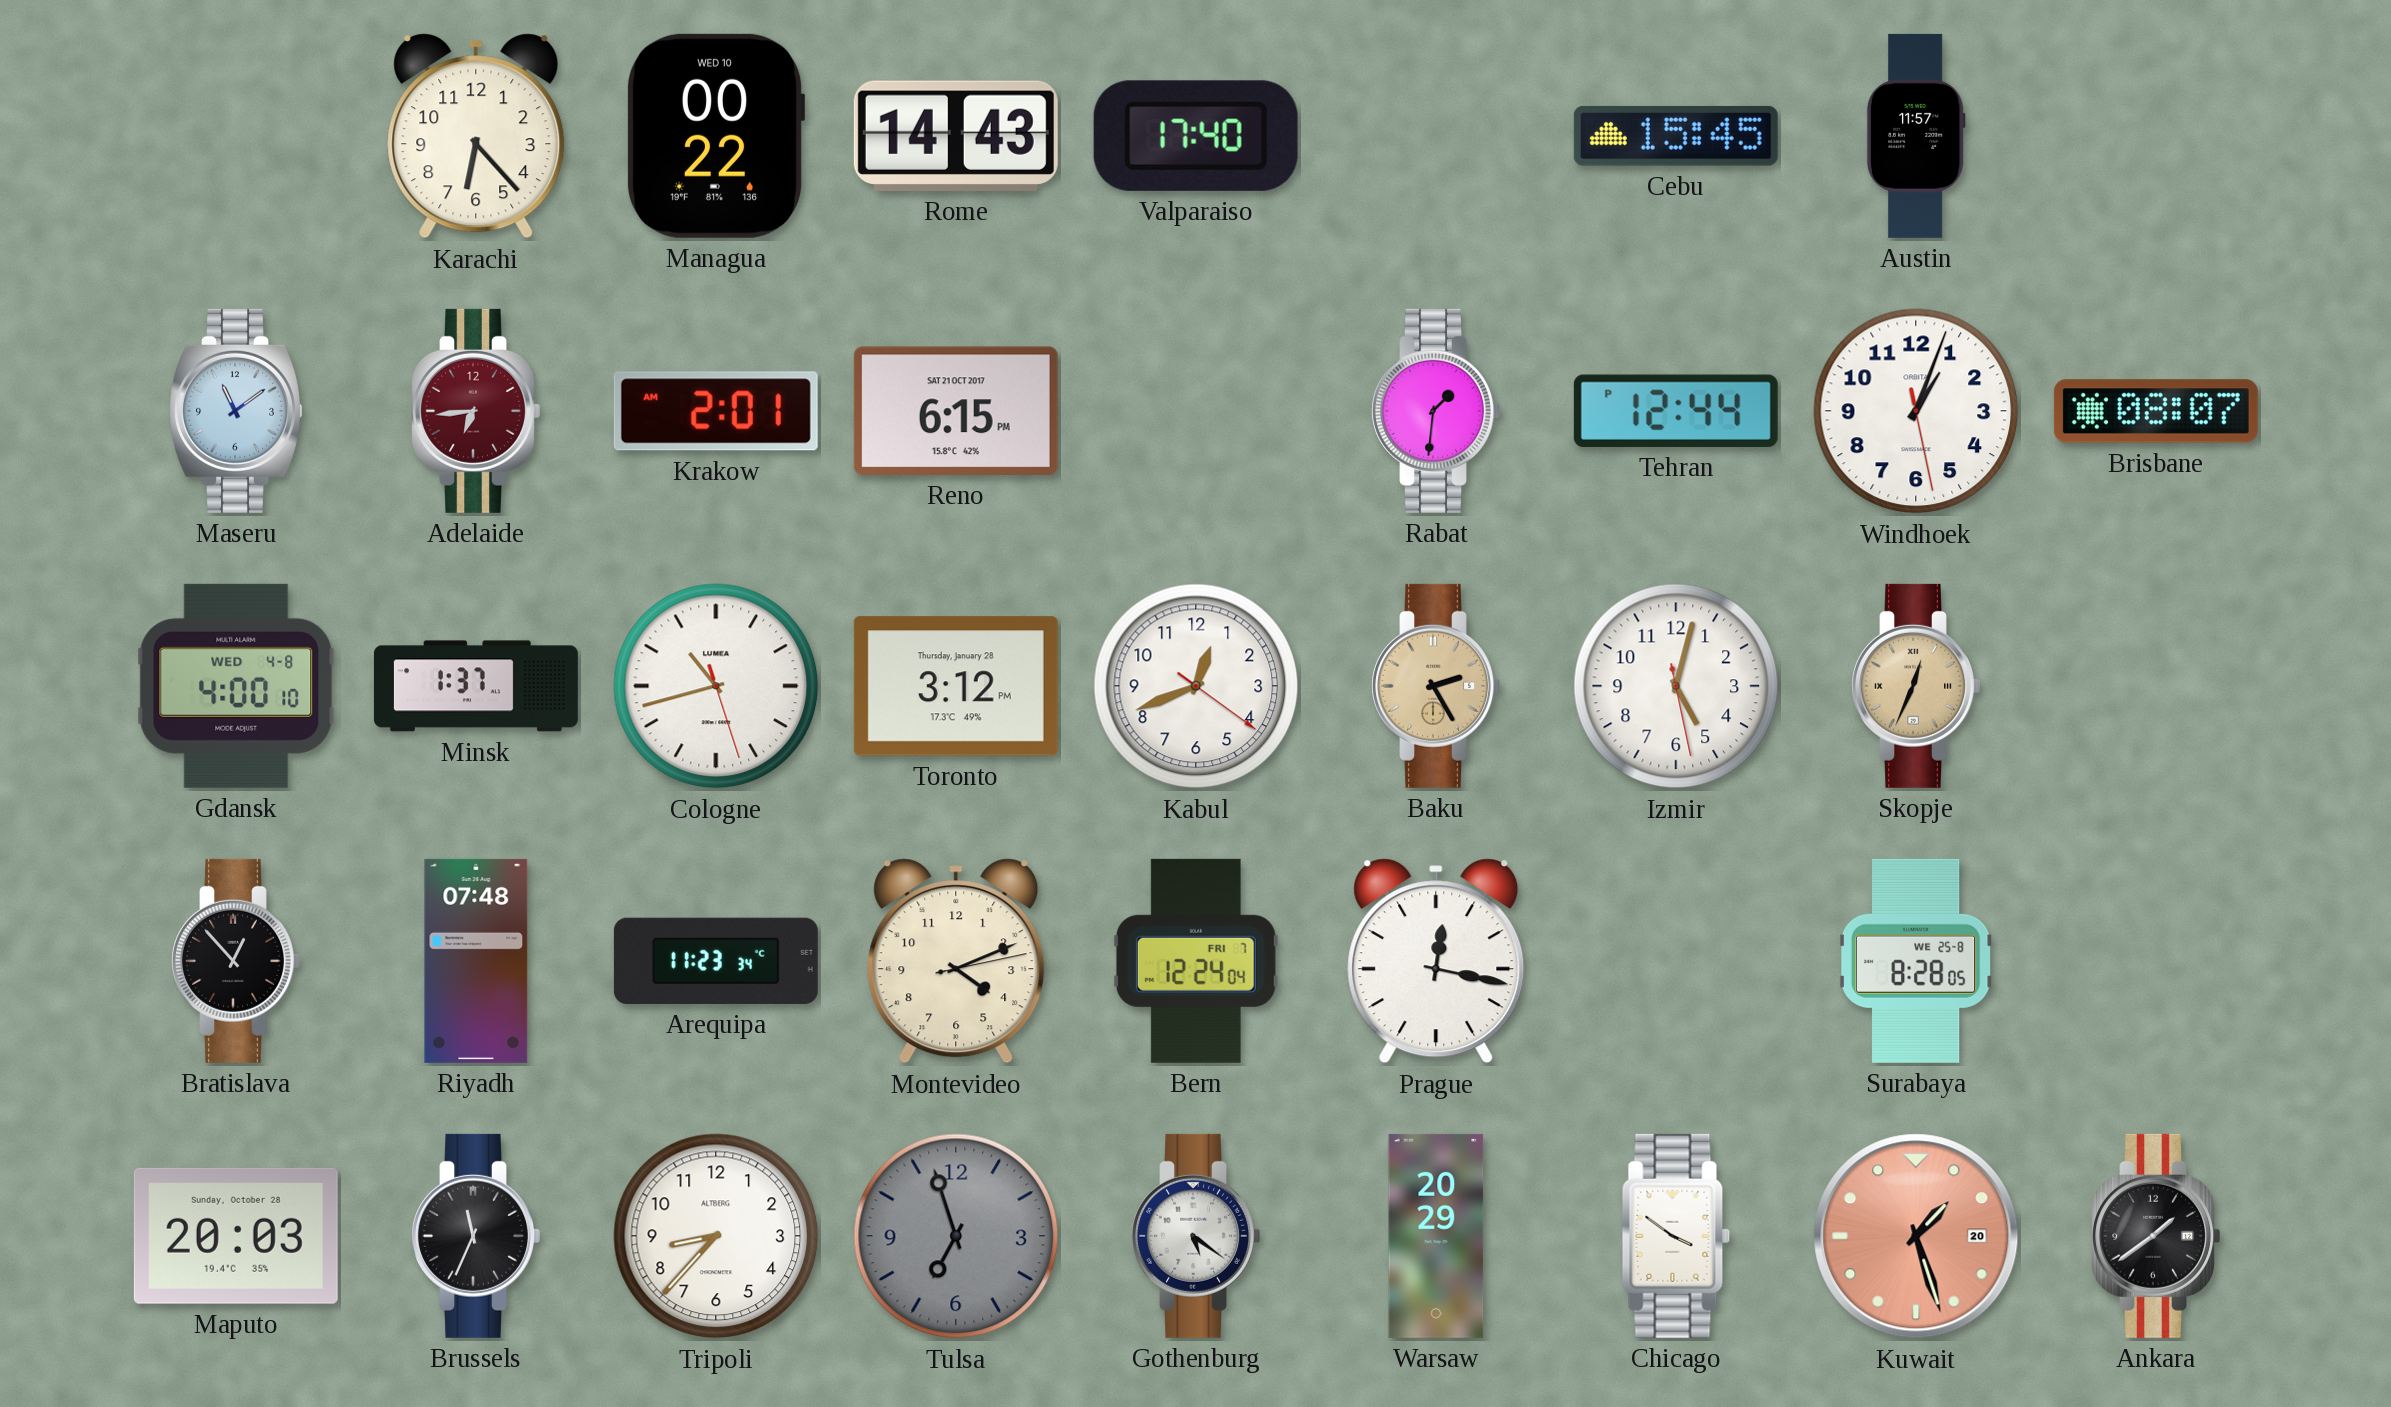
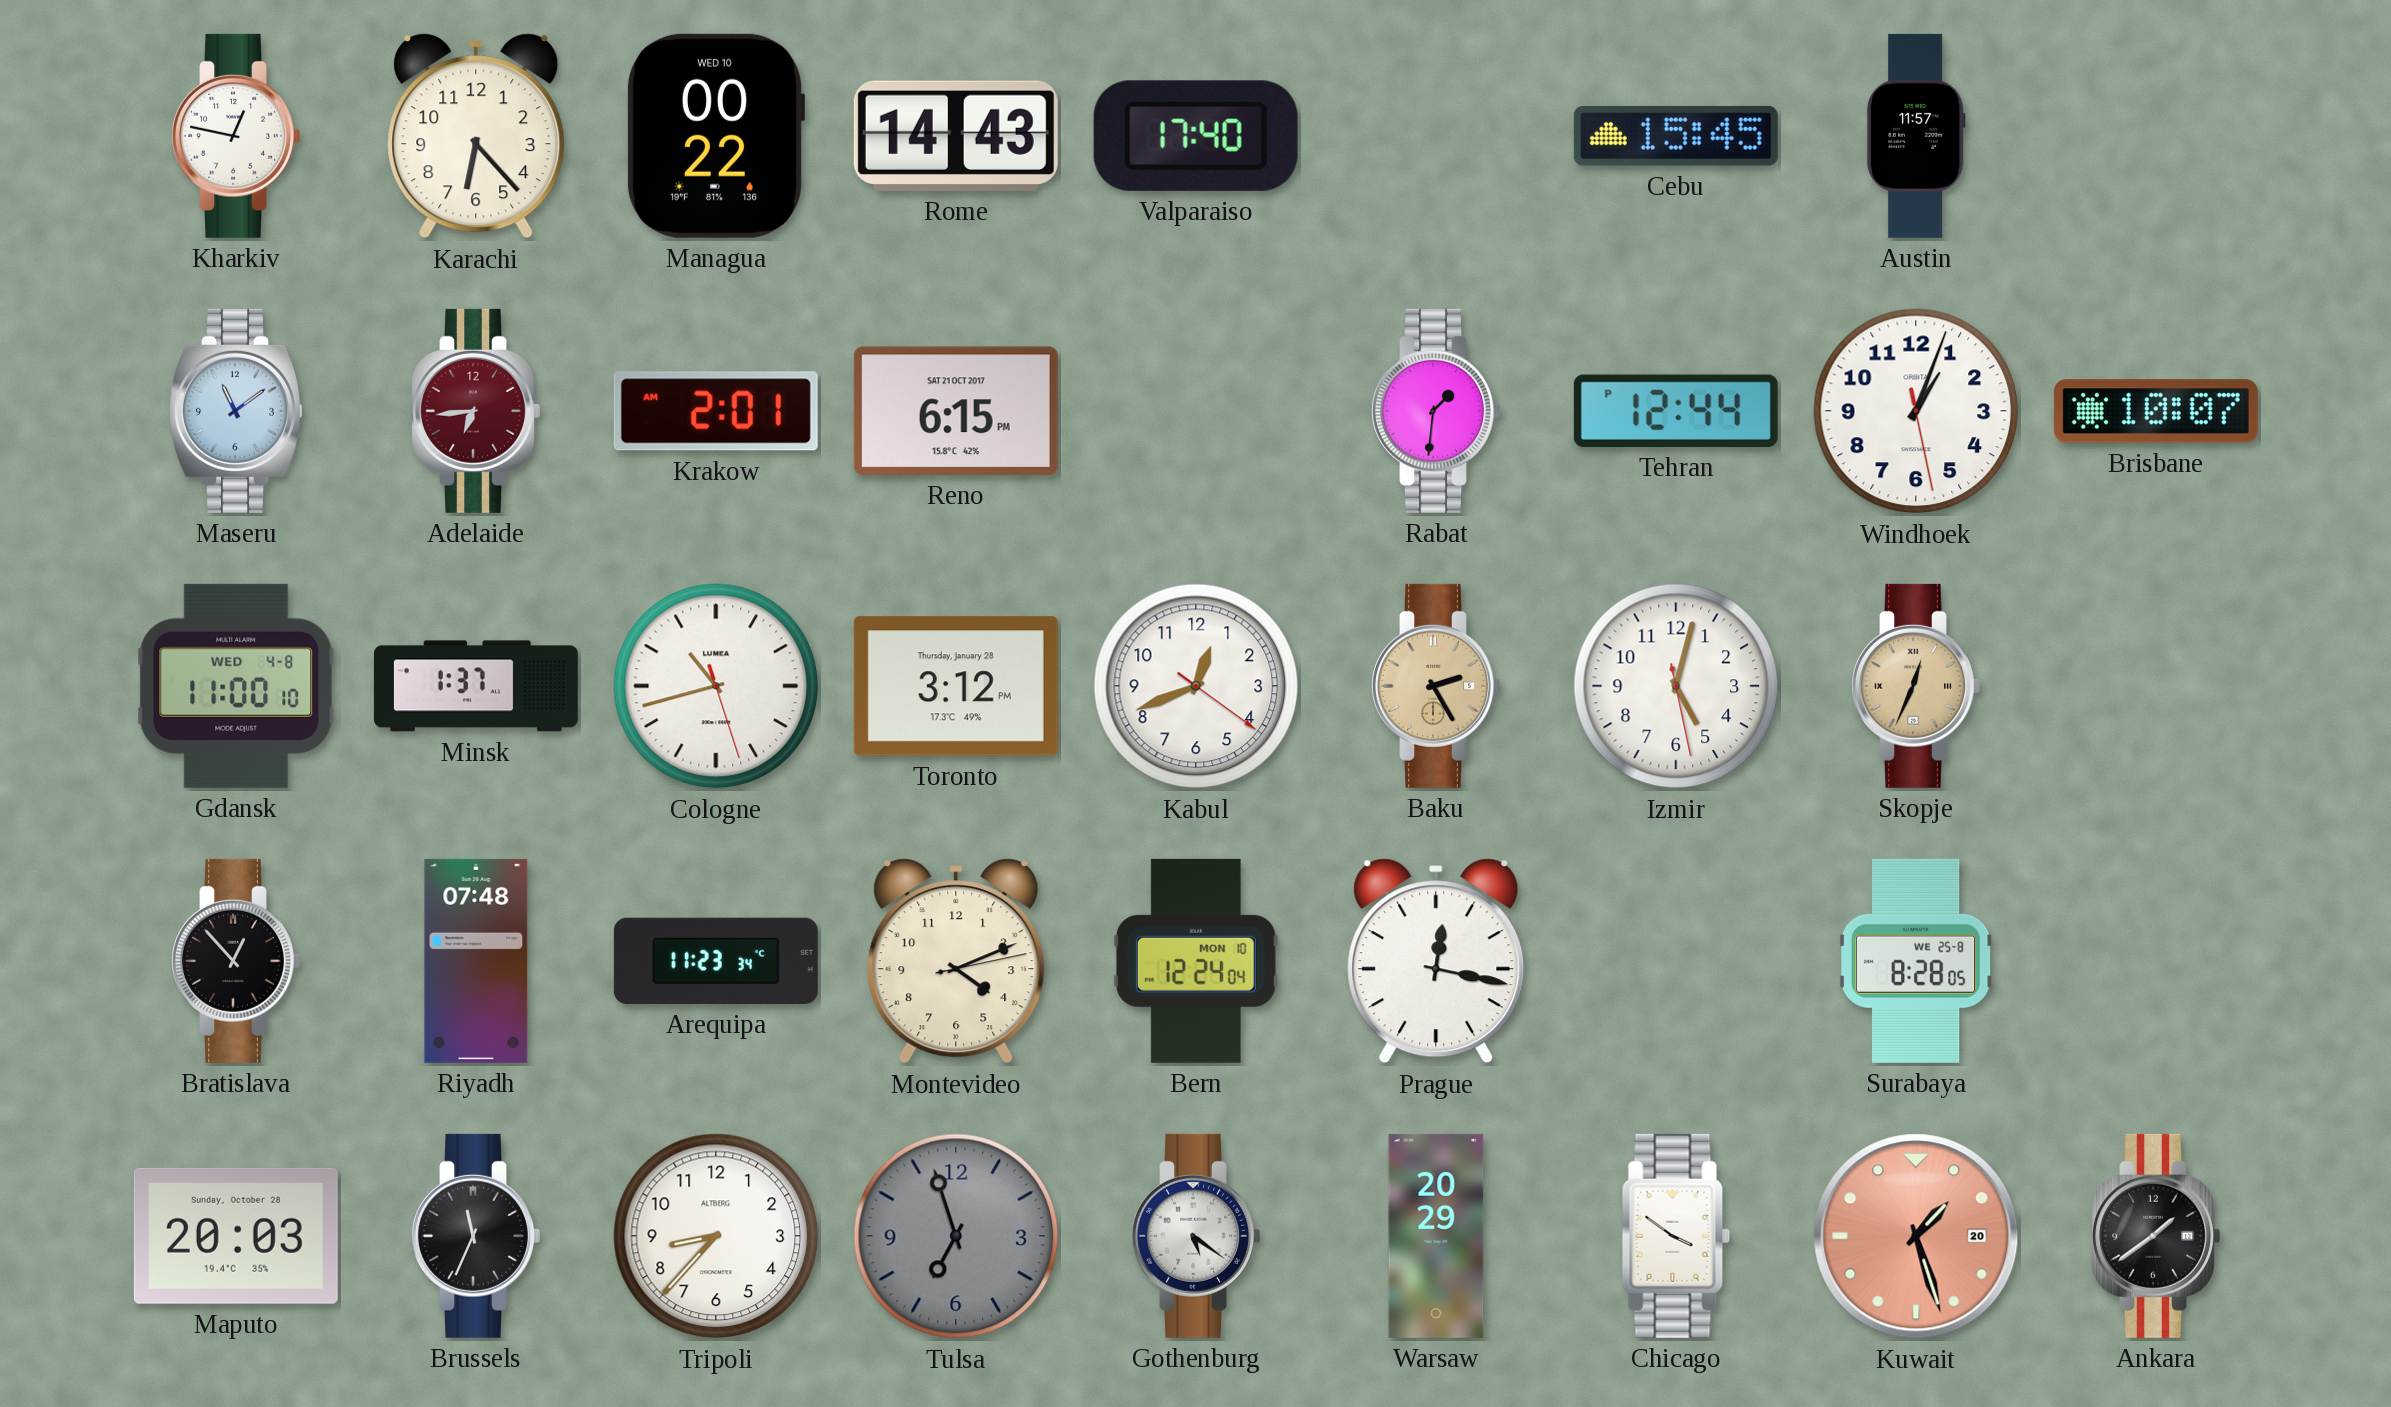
Kharkiv: none -> 12:47 (236, 136)
Brisbane: 08:07 -> 10:07 (2156, 411)
Gdansk: 4:00 -> 11:00 (236, 686)
Bern date: FRI 7 -> MON 10 (1196, 961)
